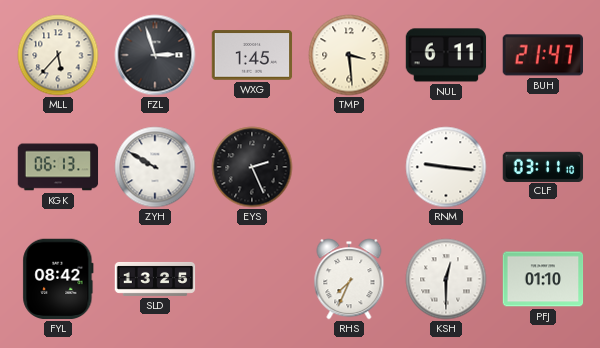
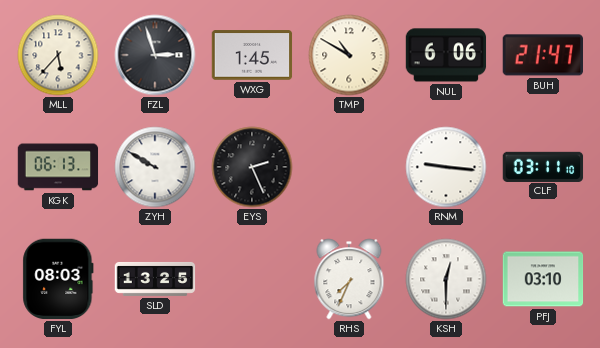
TMP: 3:29 -> 10:50 (349, 55)
NUL: 6:11 -> 6:06 (446, 55)
FYL: 08:42 -> 08:03 (58, 279)
PFJ: 01:10 -> 03:10 (543, 279)
